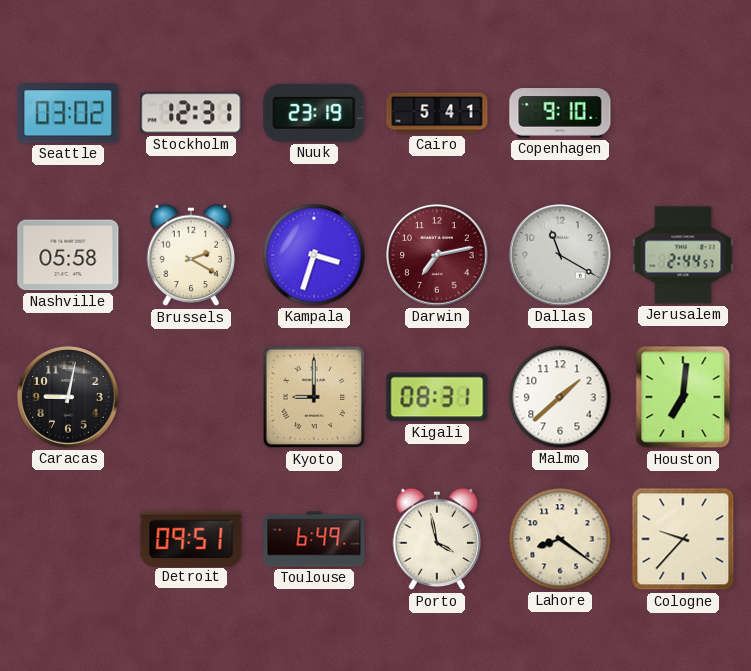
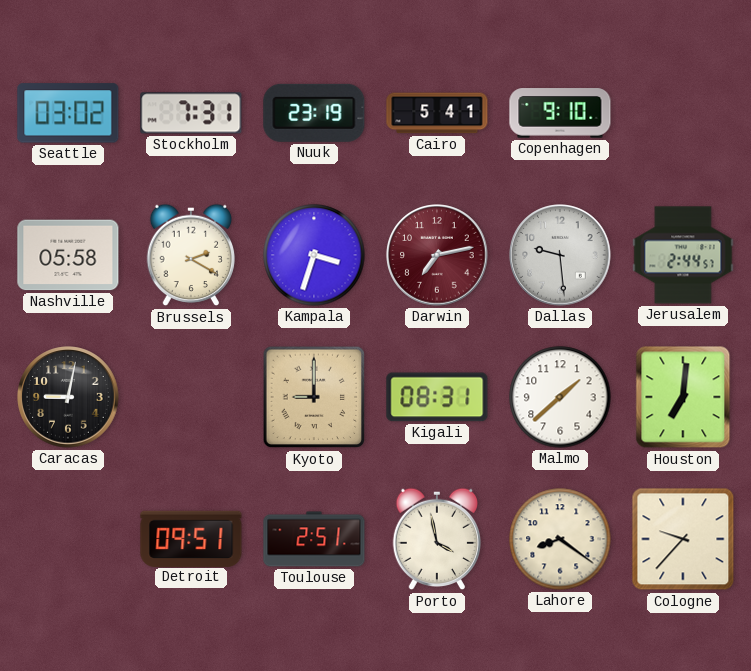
Stockholm: 12:31 -> 7:31 (191, 113)
Dallas: 11:20 -> 9:29 (560, 255)
Toulouse: 6:49 -> 2:51 (314, 539)
